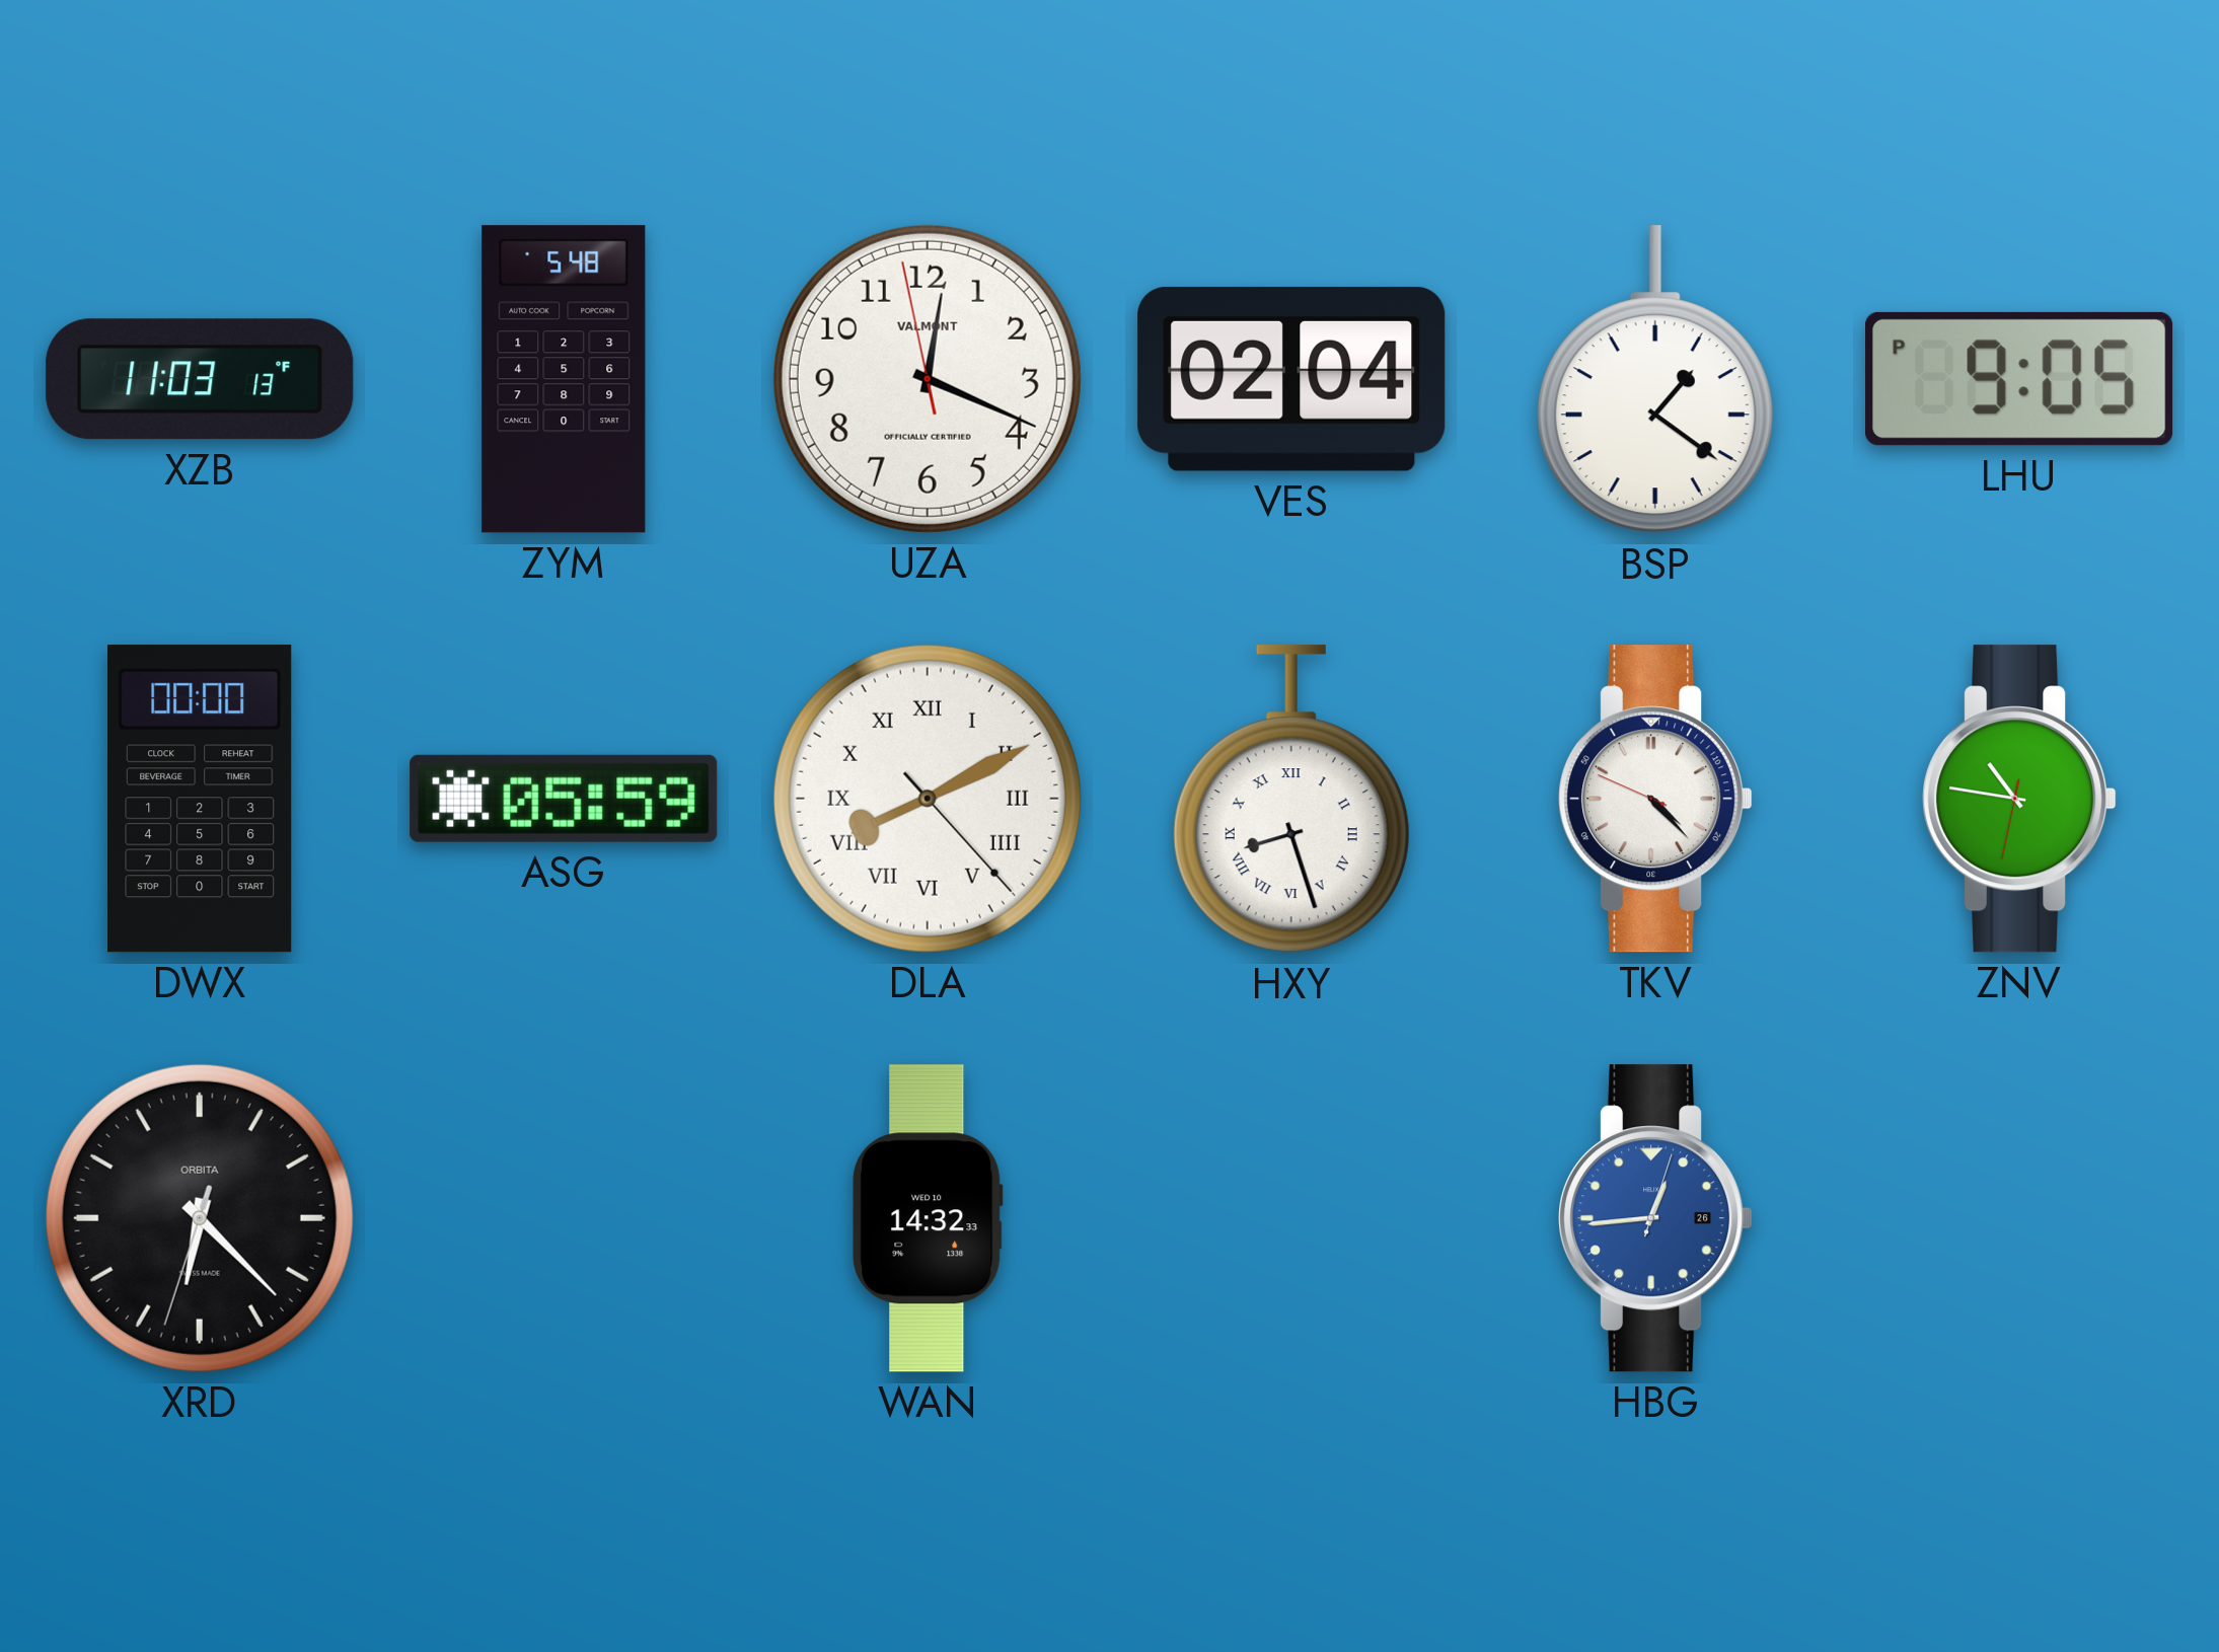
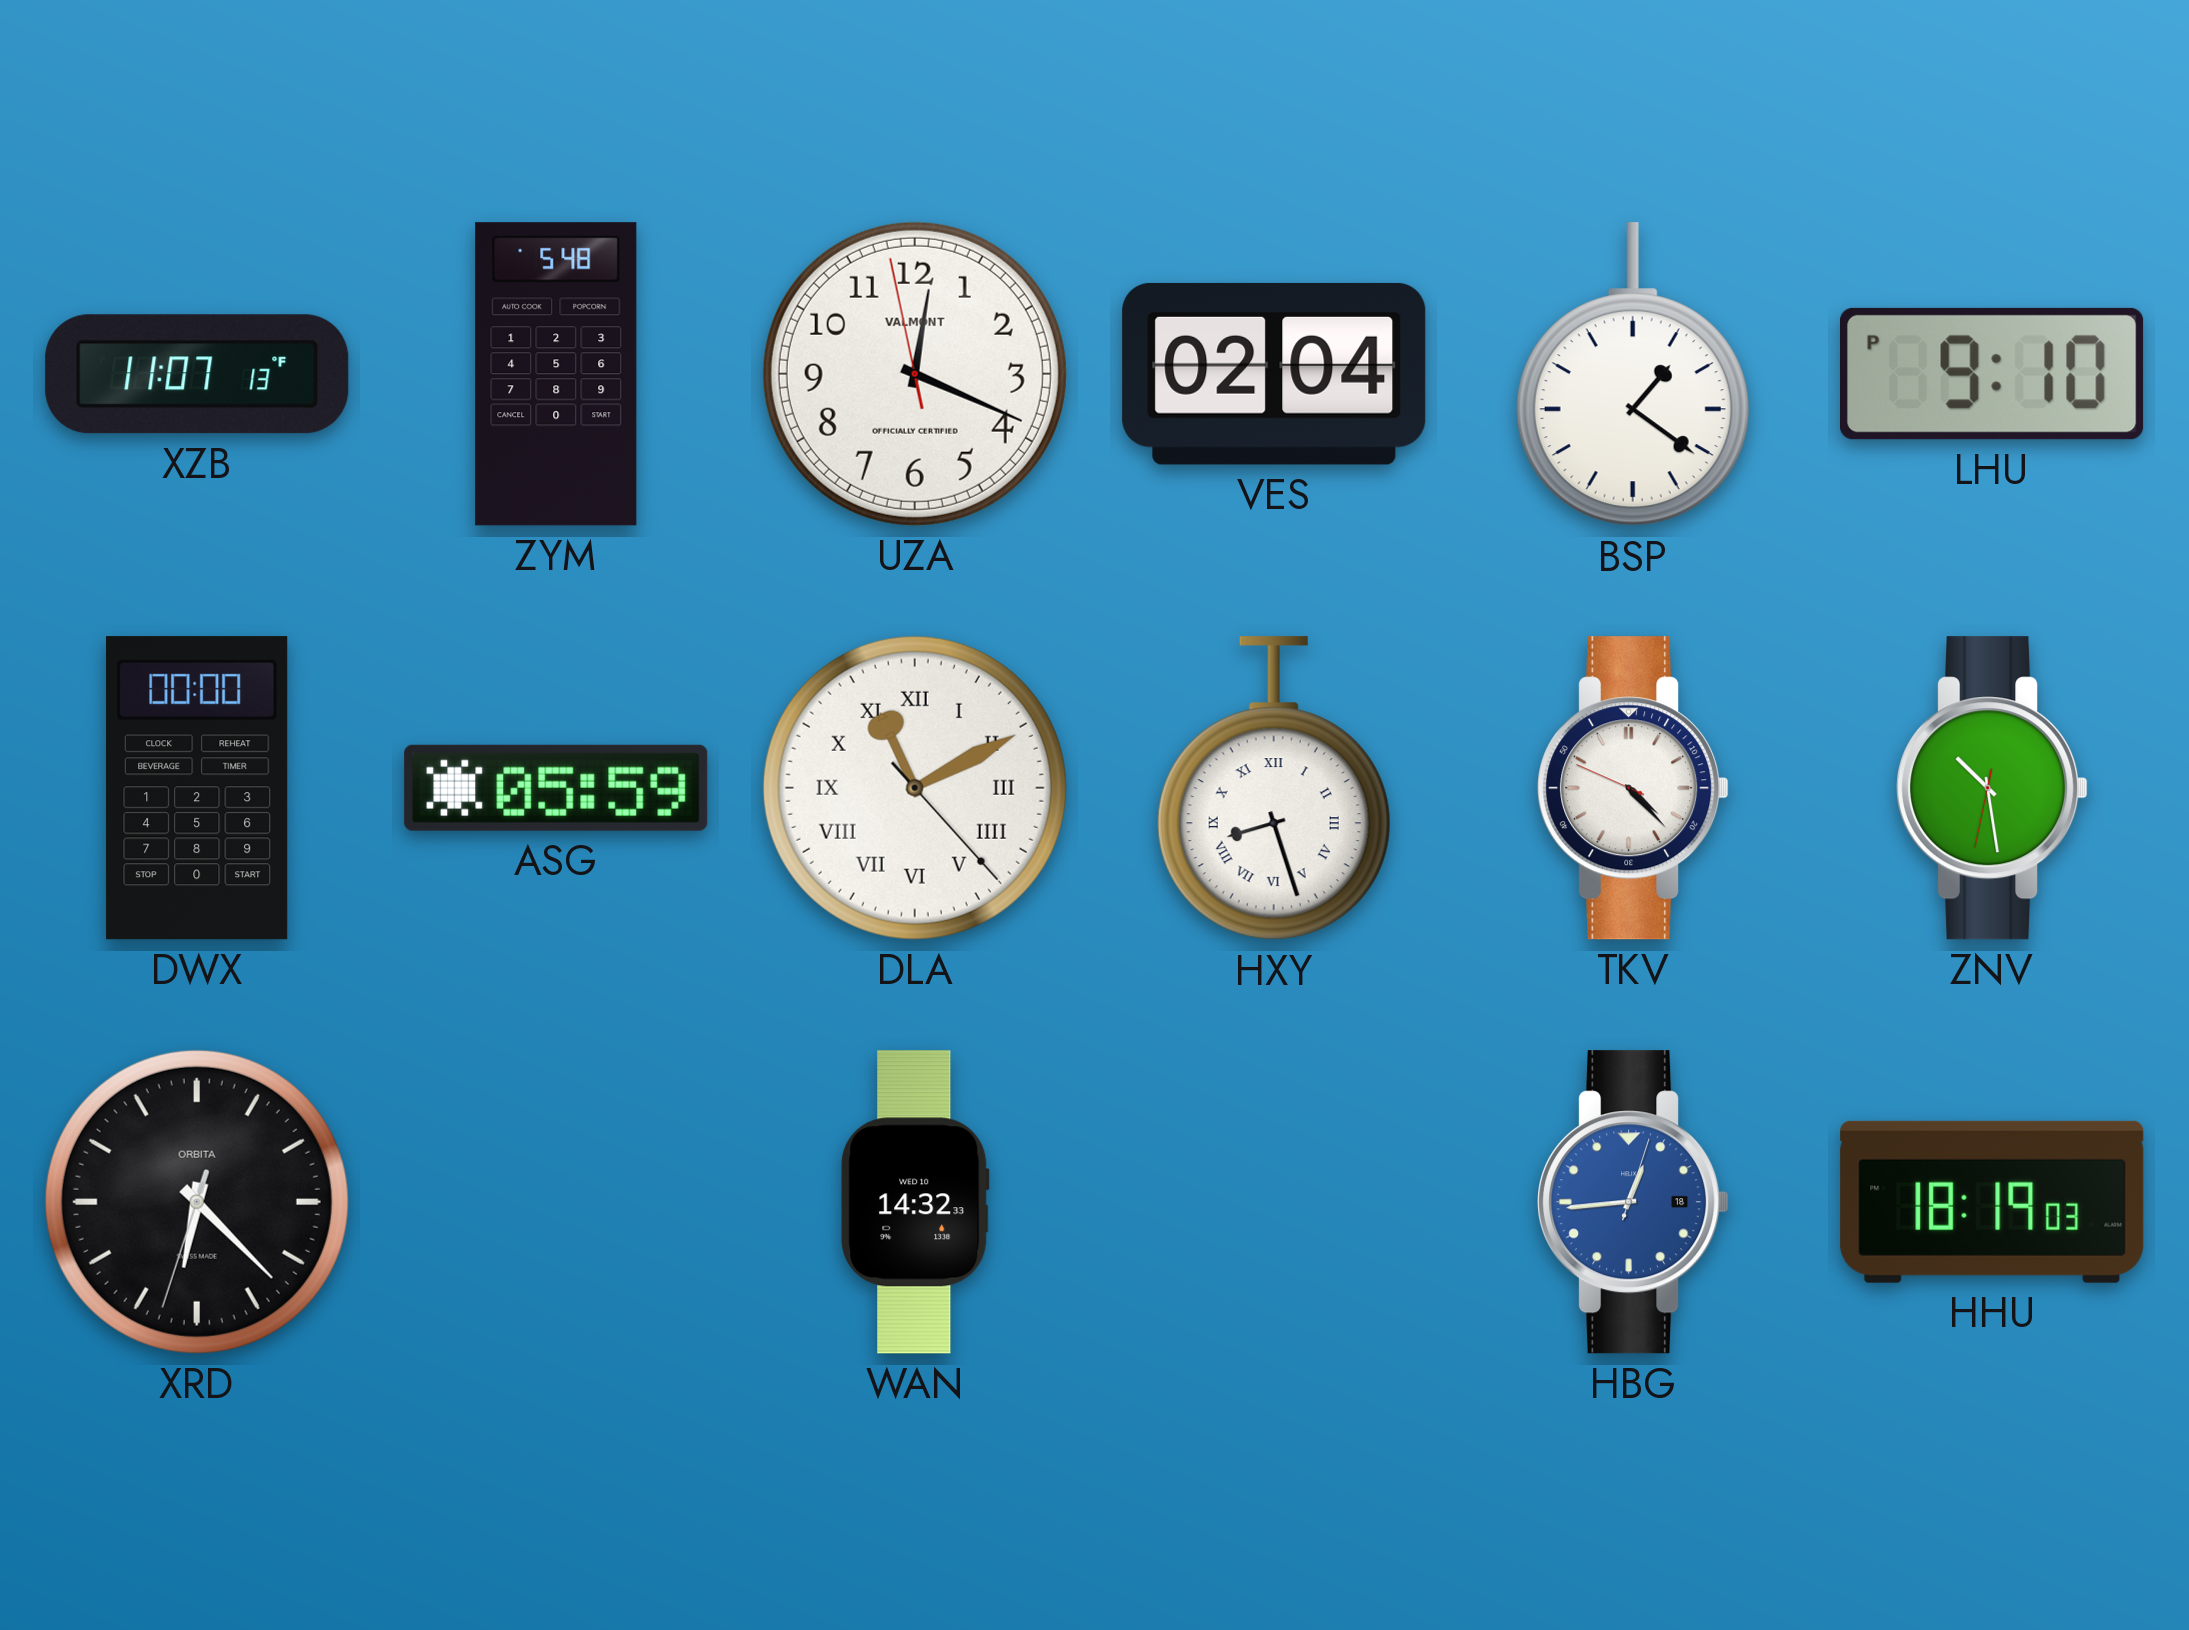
XZB: 11:03 -> 11:07 (197, 374)
LHU: 9:05 -> 9:10 (1993, 374)
DLA: 8:10 -> 11:10 (915, 788)
ZNV: 10:46 -> 10:28 (1992, 788)
HBG date: 26 -> 18 (1633, 1202)
HHU: none -> 18:19 (1992, 1202)
